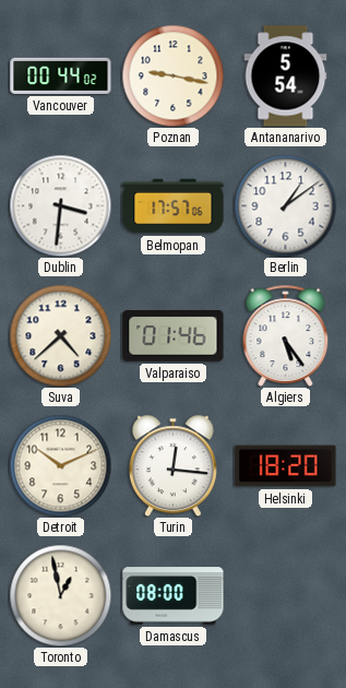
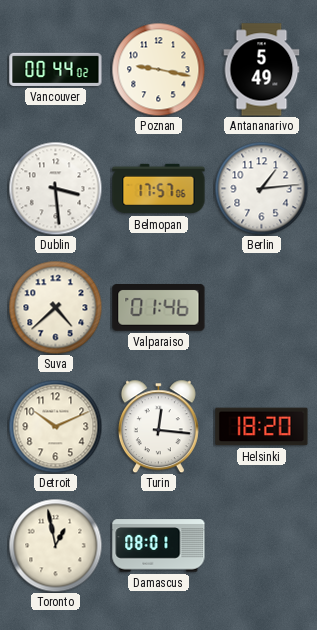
Antananarivo: 5:54 -> 5:49 (262, 70)
Dublin: 3:31 -> 3:29 (55, 188)
Berlin: 1:09 -> 1:14 (261, 188)
Algiers: 5:24 -> none (286, 335)
Damascus: 08:00 -> 08:01 (159, 546)
